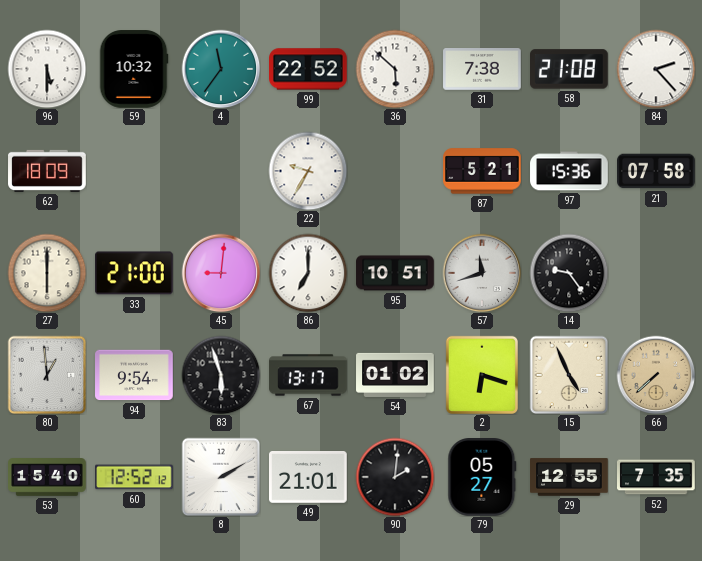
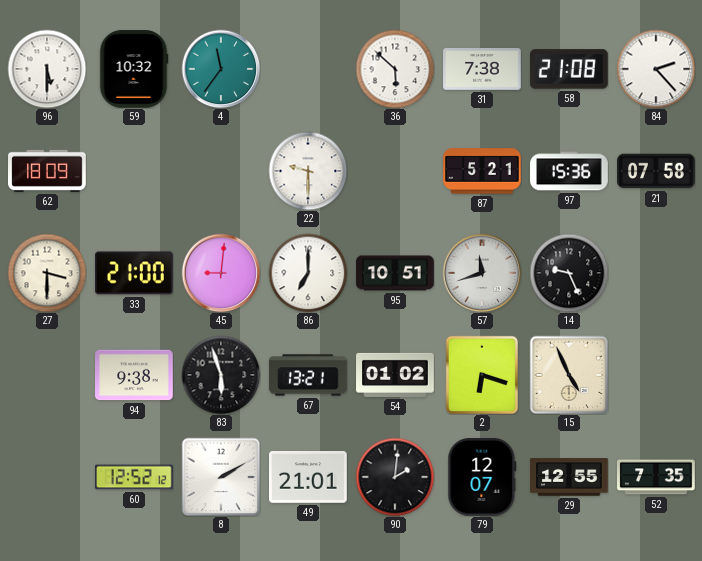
99: 22:52 -> none (309, 69)
22: 9:35 -> 9:30 (308, 171)
27: 6:00 -> 3:30 (47, 273)
14: 9:24 -> 9:26 (569, 273)
80: 12:59 -> none (47, 375)
94: 9:54 -> 9:38 (134, 375)
67: 13:17 -> 13:21 (308, 375)
66: 7:38 -> none (656, 375)
53: 15:40 -> none (47, 477)
79: 05:27 -> 12:07 (482, 478)
